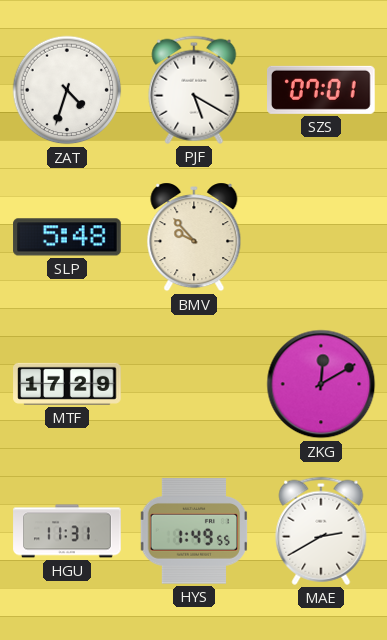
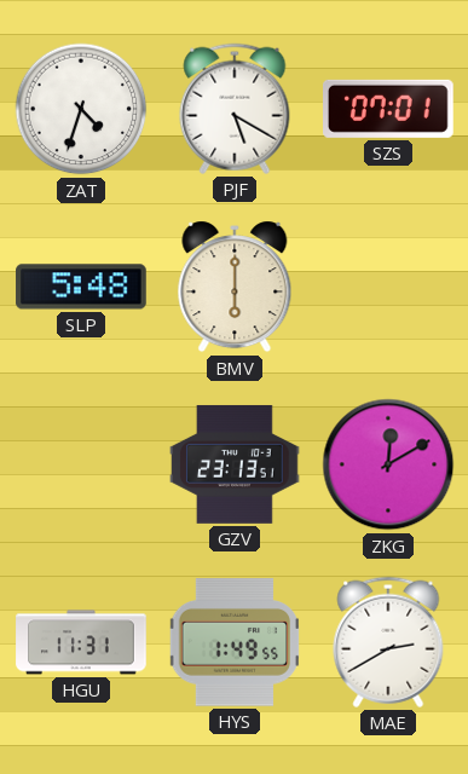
BMV: 9:53 -> 6:00 (235, 287)
MTF: 17:29 -> none (67, 384)
GZV: none -> 23:13 (235, 464)
